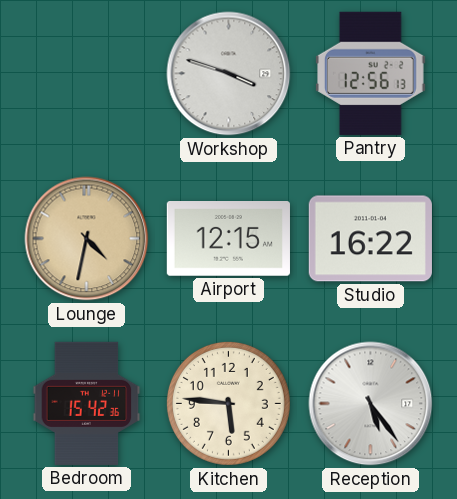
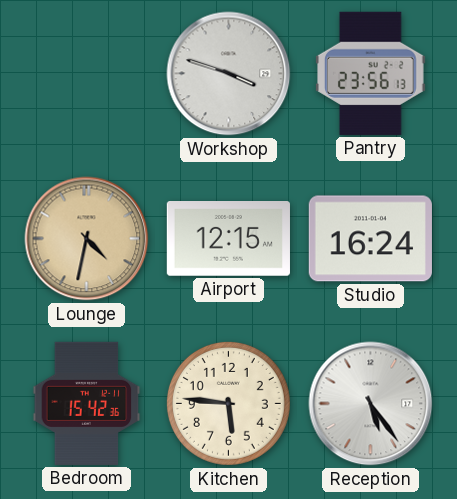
Pantry: 12:56 -> 23:56 (371, 73)
Studio: 16:22 -> 16:24 (370, 239)
